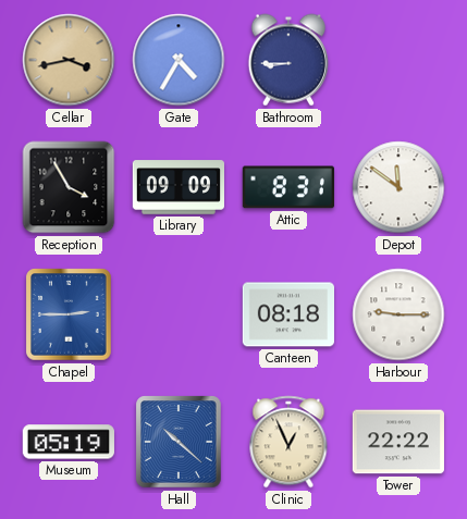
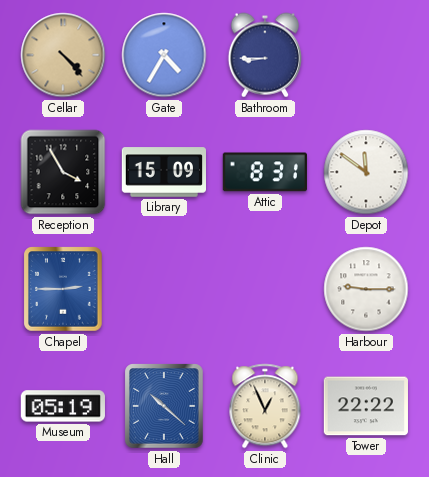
Cellar: 3:43 -> 4:23 (63, 55)
Library: 09:09 -> 15:09 (163, 172)
Canteen: 08:18 -> none (287, 314)
